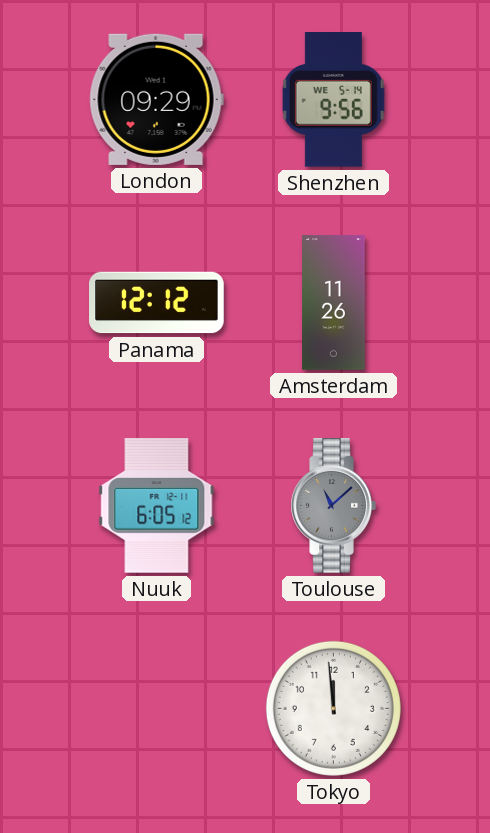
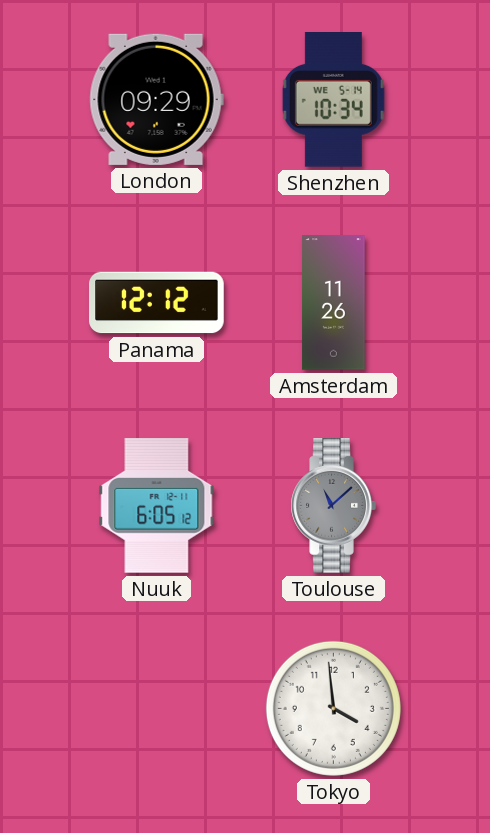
Shenzhen: 9:56 -> 10:34 (333, 100)
Tokyo: 11:59 -> 3:59 (333, 708)
